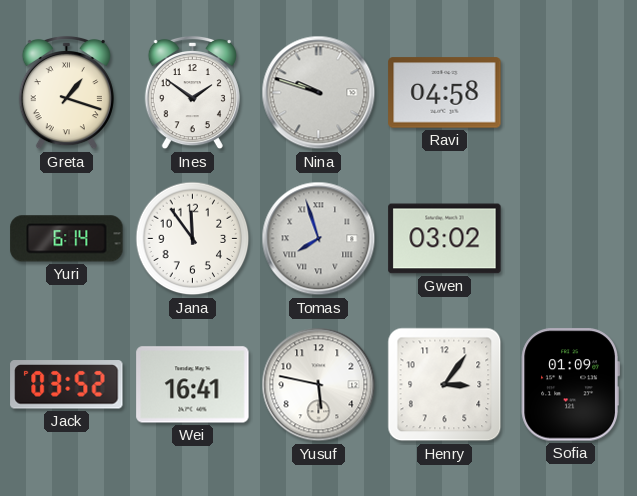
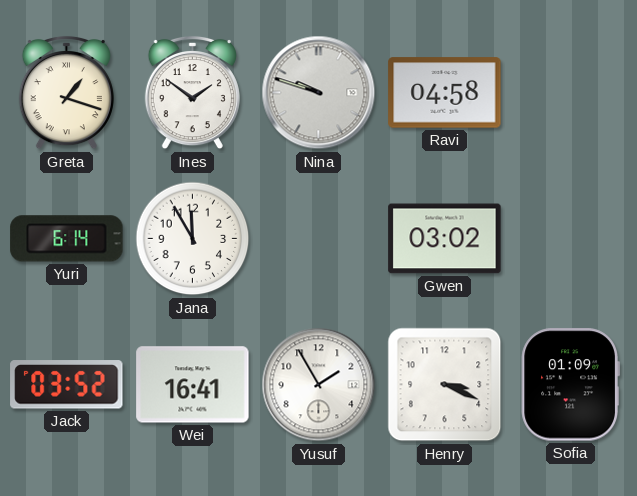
Jana: 11:54 -> 11:55 (193, 239)
Tomas: 7:57 -> none (319, 239)
Yusuf: 5:47 -> 1:55 (319, 385)
Henry: 3:06 -> 3:19 (445, 385)
